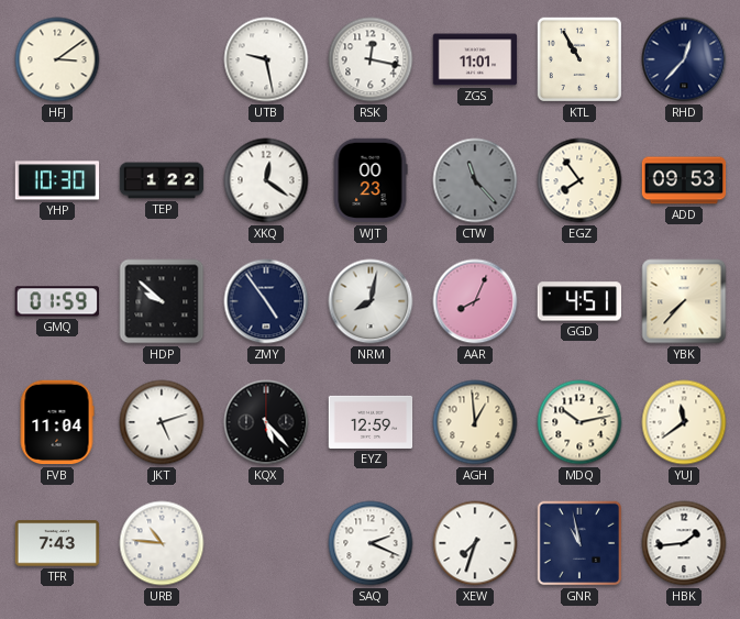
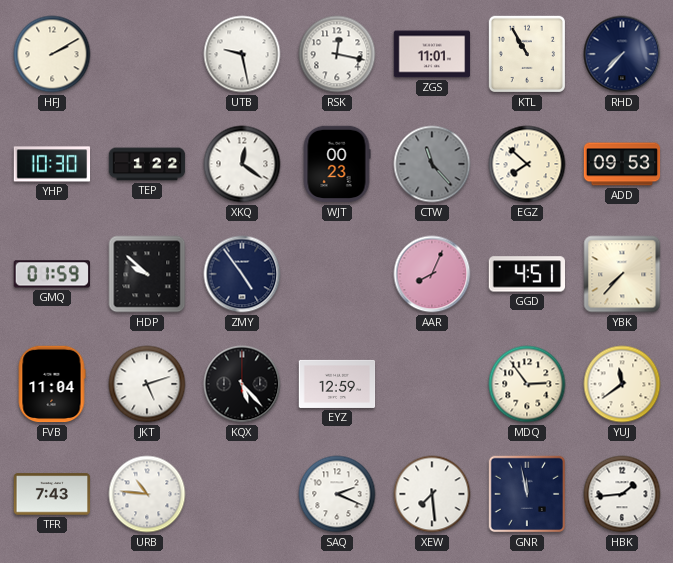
HFJ: 3:09 -> 2:10 (52, 54)
RHD: 12:37 -> 7:37 (622, 54)
EGZ: 7:54 -> 7:52 (527, 164)
NRM: 8:02 -> none (371, 301)
AGH: 12:59 -> none (475, 422)
MDQ: 10:13 -> 2:54 (527, 384)
XEW: 7:33 -> 7:29 (432, 494)
GNR: 10:58 -> 11:58 (527, 494)
